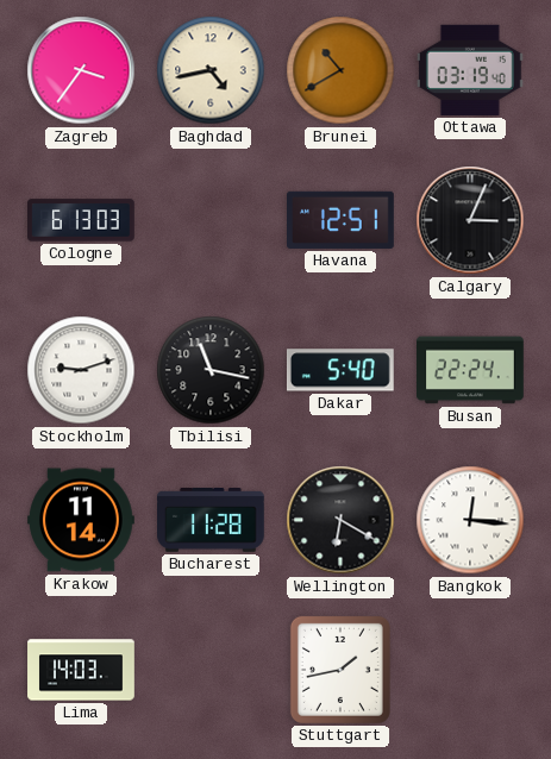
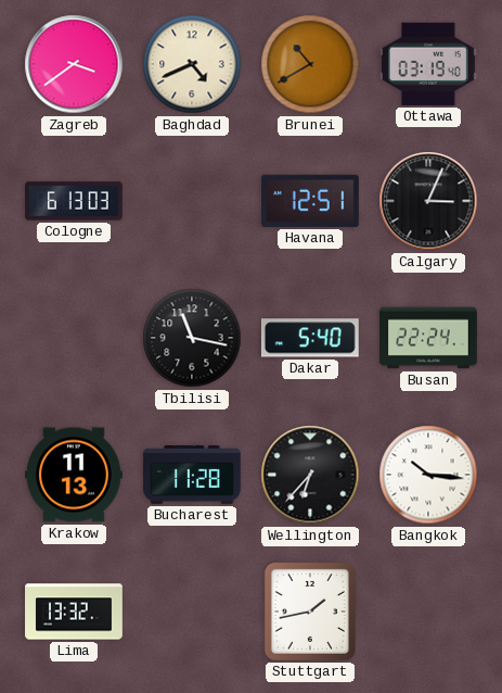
Zagreb: 3:36 -> 3:39 (74, 64)
Baghdad: 4:43 -> 4:41 (192, 64)
Stockholm: 9:12 -> none (81, 370)
Krakow: 11:14 -> 11:13 (75, 475)
Wellington: 6:20 -> 6:37 (310, 475)
Bangkok: 12:16 -> 10:16 (428, 475)
Lima: 14:03 -> 13:32 (74, 612)
